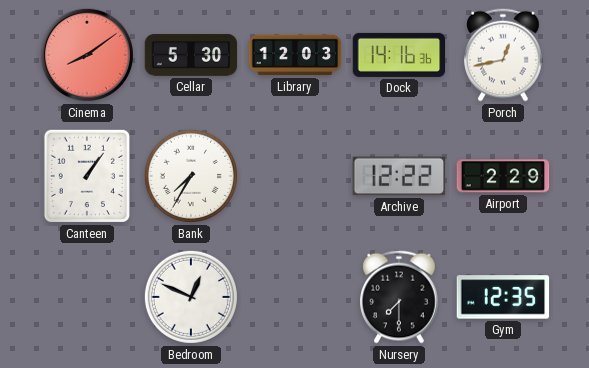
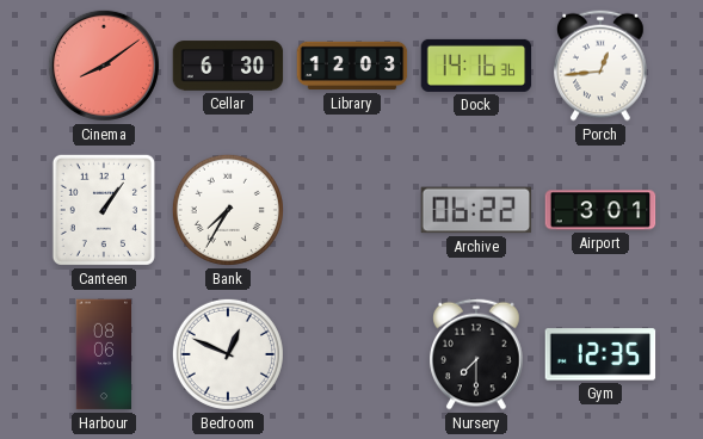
Cellar: 5:30 -> 6:30 (228, 66)
Porch: 12:43 -> 12:44 (600, 66)
Archive: 12:22 -> 06:22 (476, 210)
Airport: 2:29 -> 3:01 (600, 210)
Harbour: none -> 08:06 (103, 354)
